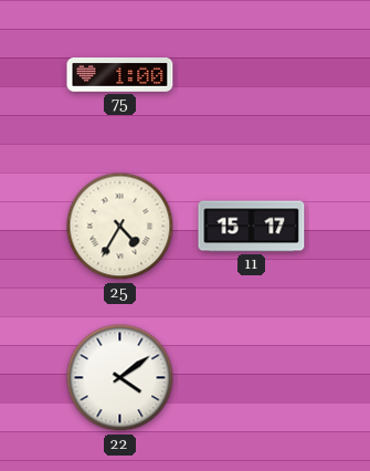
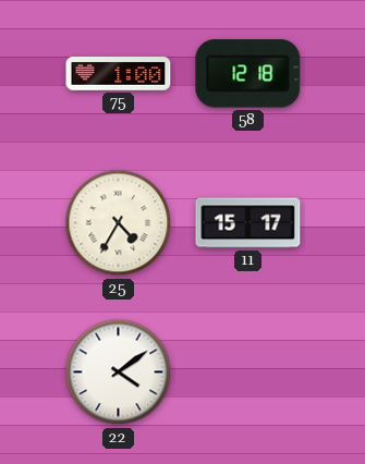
58: none -> 12:18 (248, 74)
